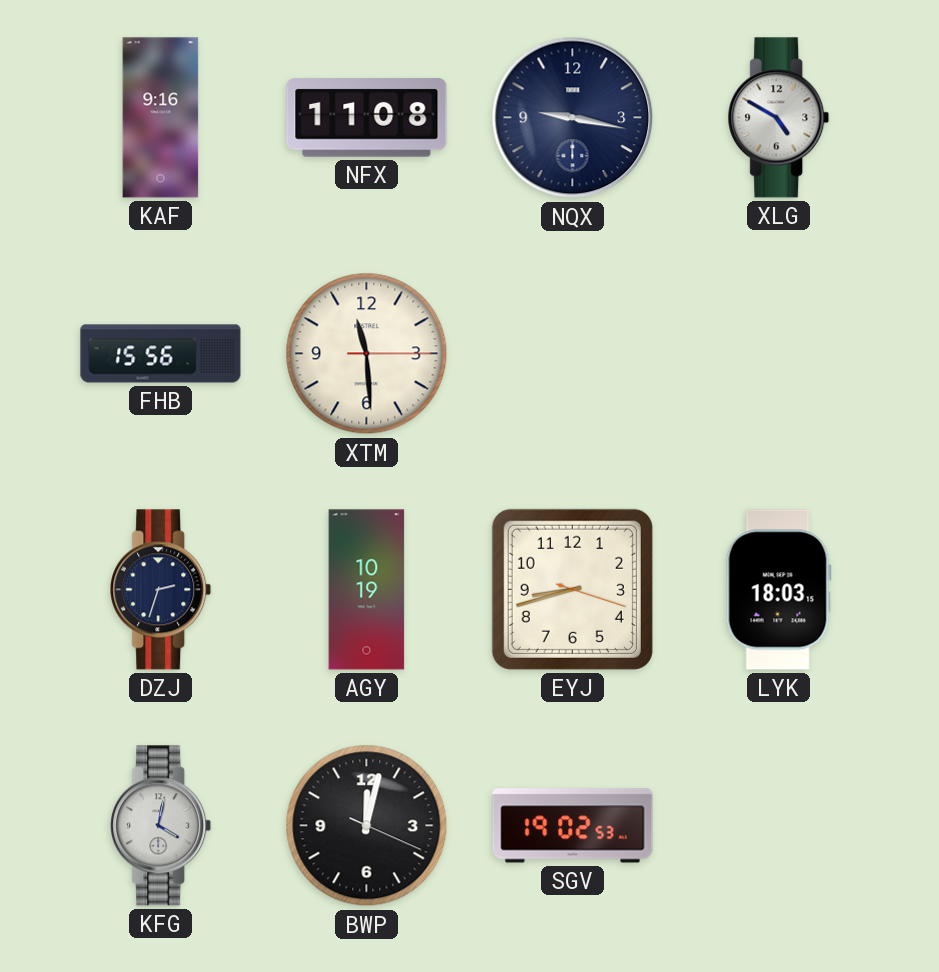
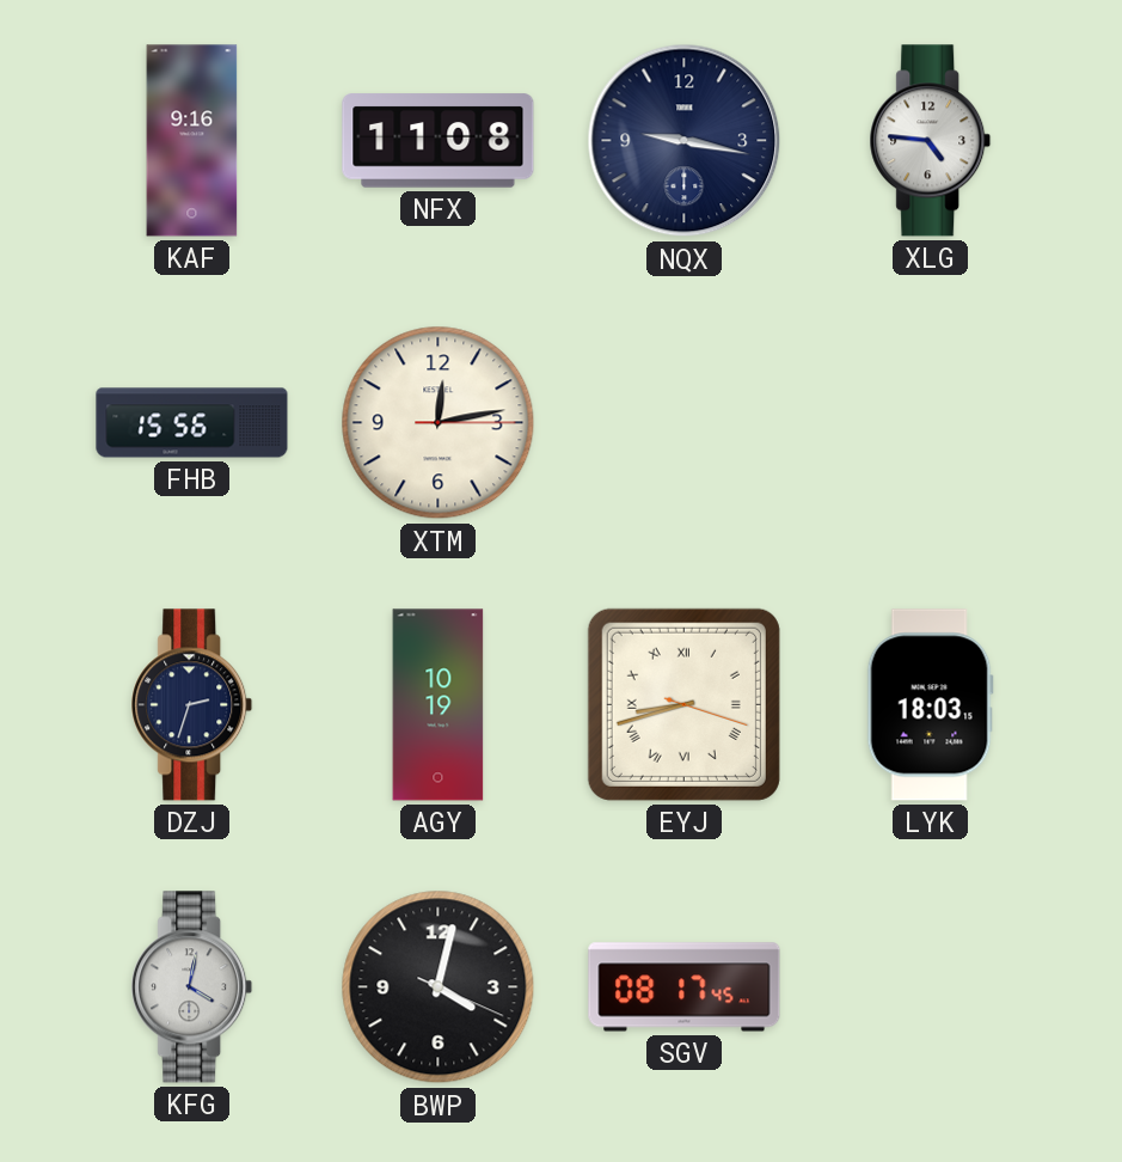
XLG: 4:50 -> 4:46 (931, 141)
XTM: 11:29 -> 12:13 (439, 423)
EYJ numerals: Arabic -> Roman (683, 704)
BWP: 12:02 -> 4:02 (439, 987)
SGV: 19:02 -> 08:17 (685, 987)
